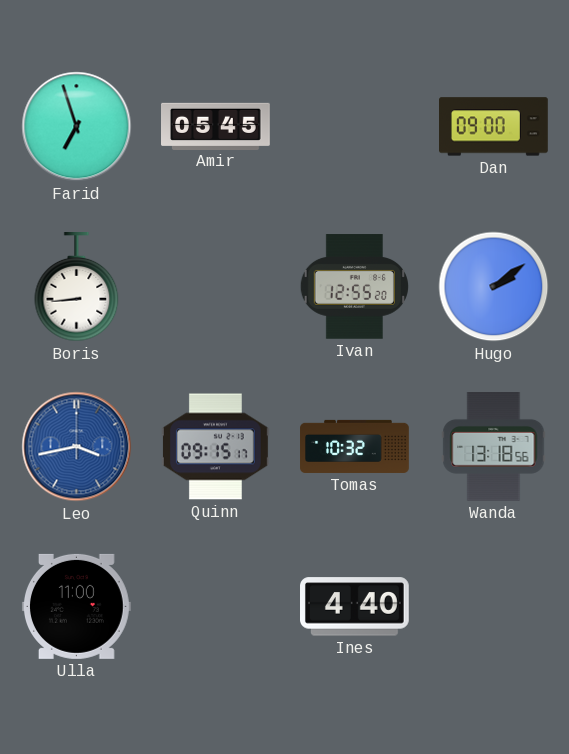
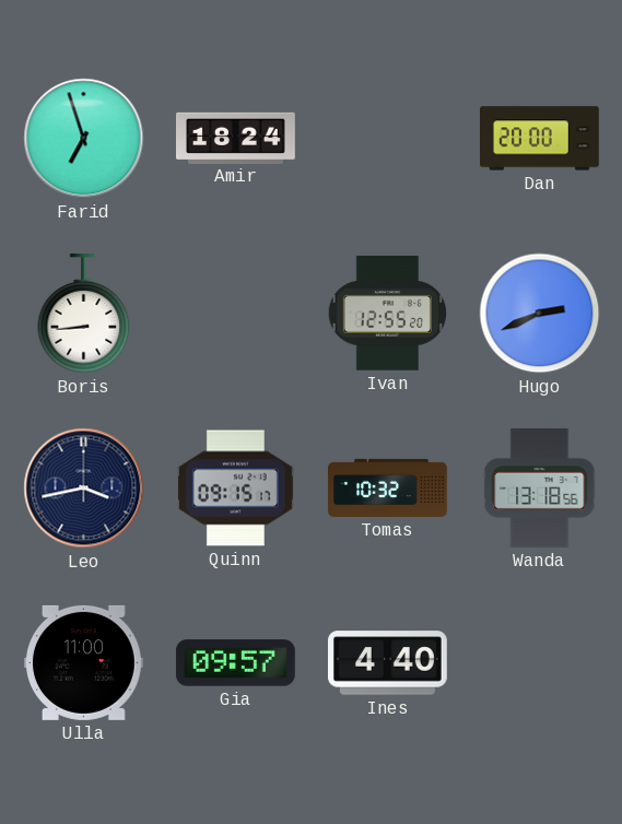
Amir: 05:45 -> 18:24 (236, 138)
Dan: 09:00 -> 20:00 (540, 139)
Hugo: 2:09 -> 2:41 (540, 314)
Leo dial: blue -> navy (84, 488)
Gia: none -> 09:57 (235, 663)
